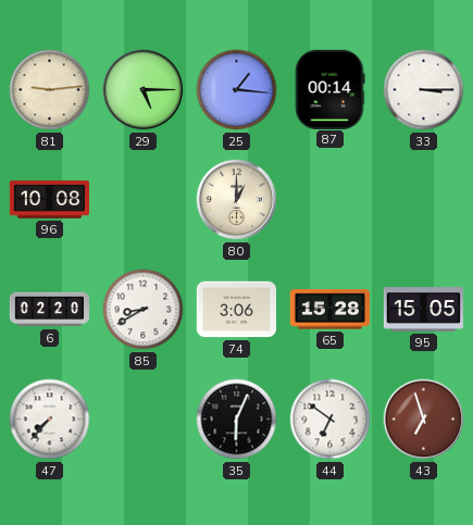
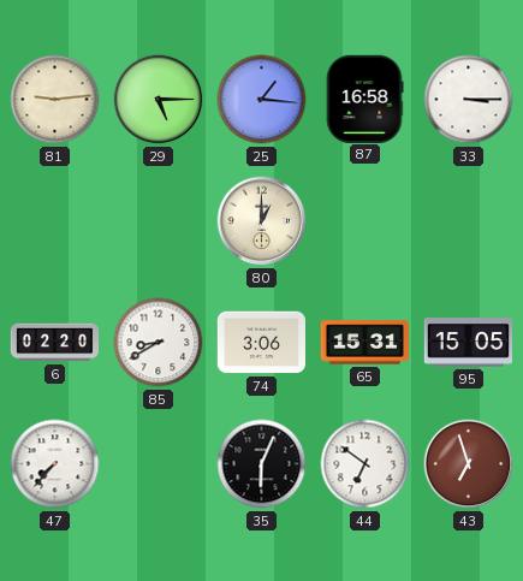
87: 00:14 -> 16:58 (364, 99)
96: 10:08 -> none (49, 200)
65: 15:28 -> 15:31 (364, 343)
